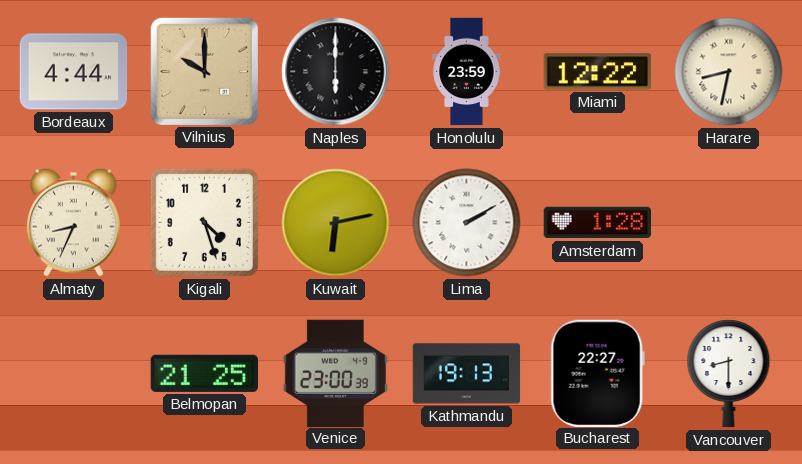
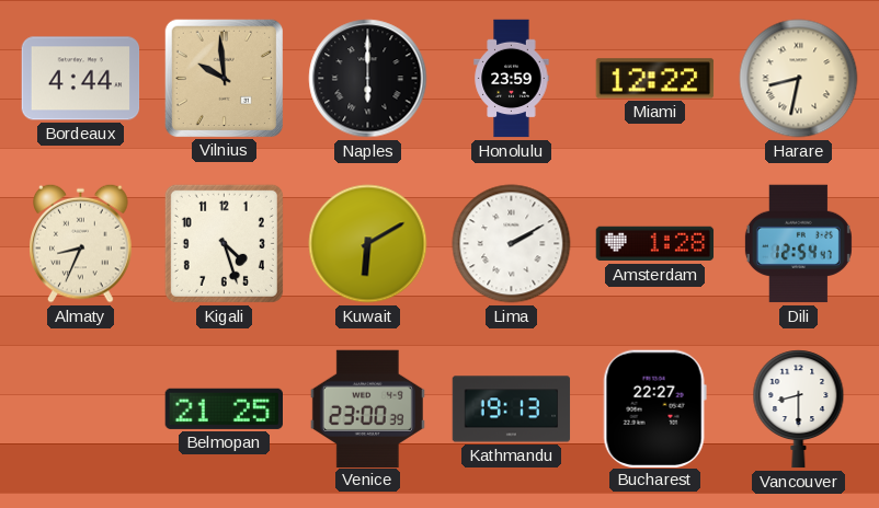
Vilnius: 10:00 -> 9:59 (224, 78)
Kuwait: 6:13 -> 6:10 (368, 244)
Dili: none -> 12:54 (798, 244)
